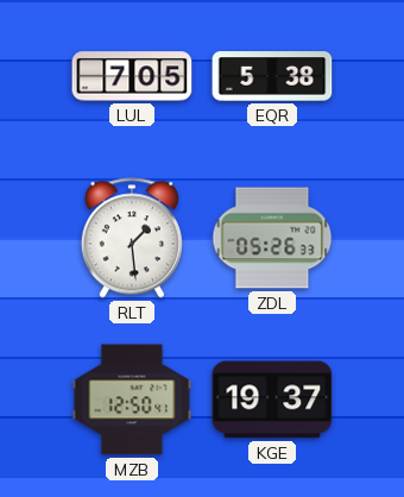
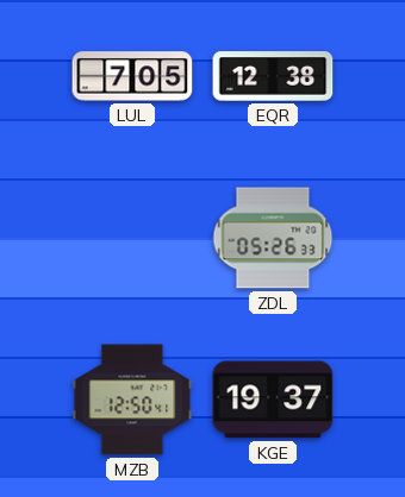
EQR: 5:38 -> 12:38 (273, 76)
RLT: 1:29 -> none (132, 238)
